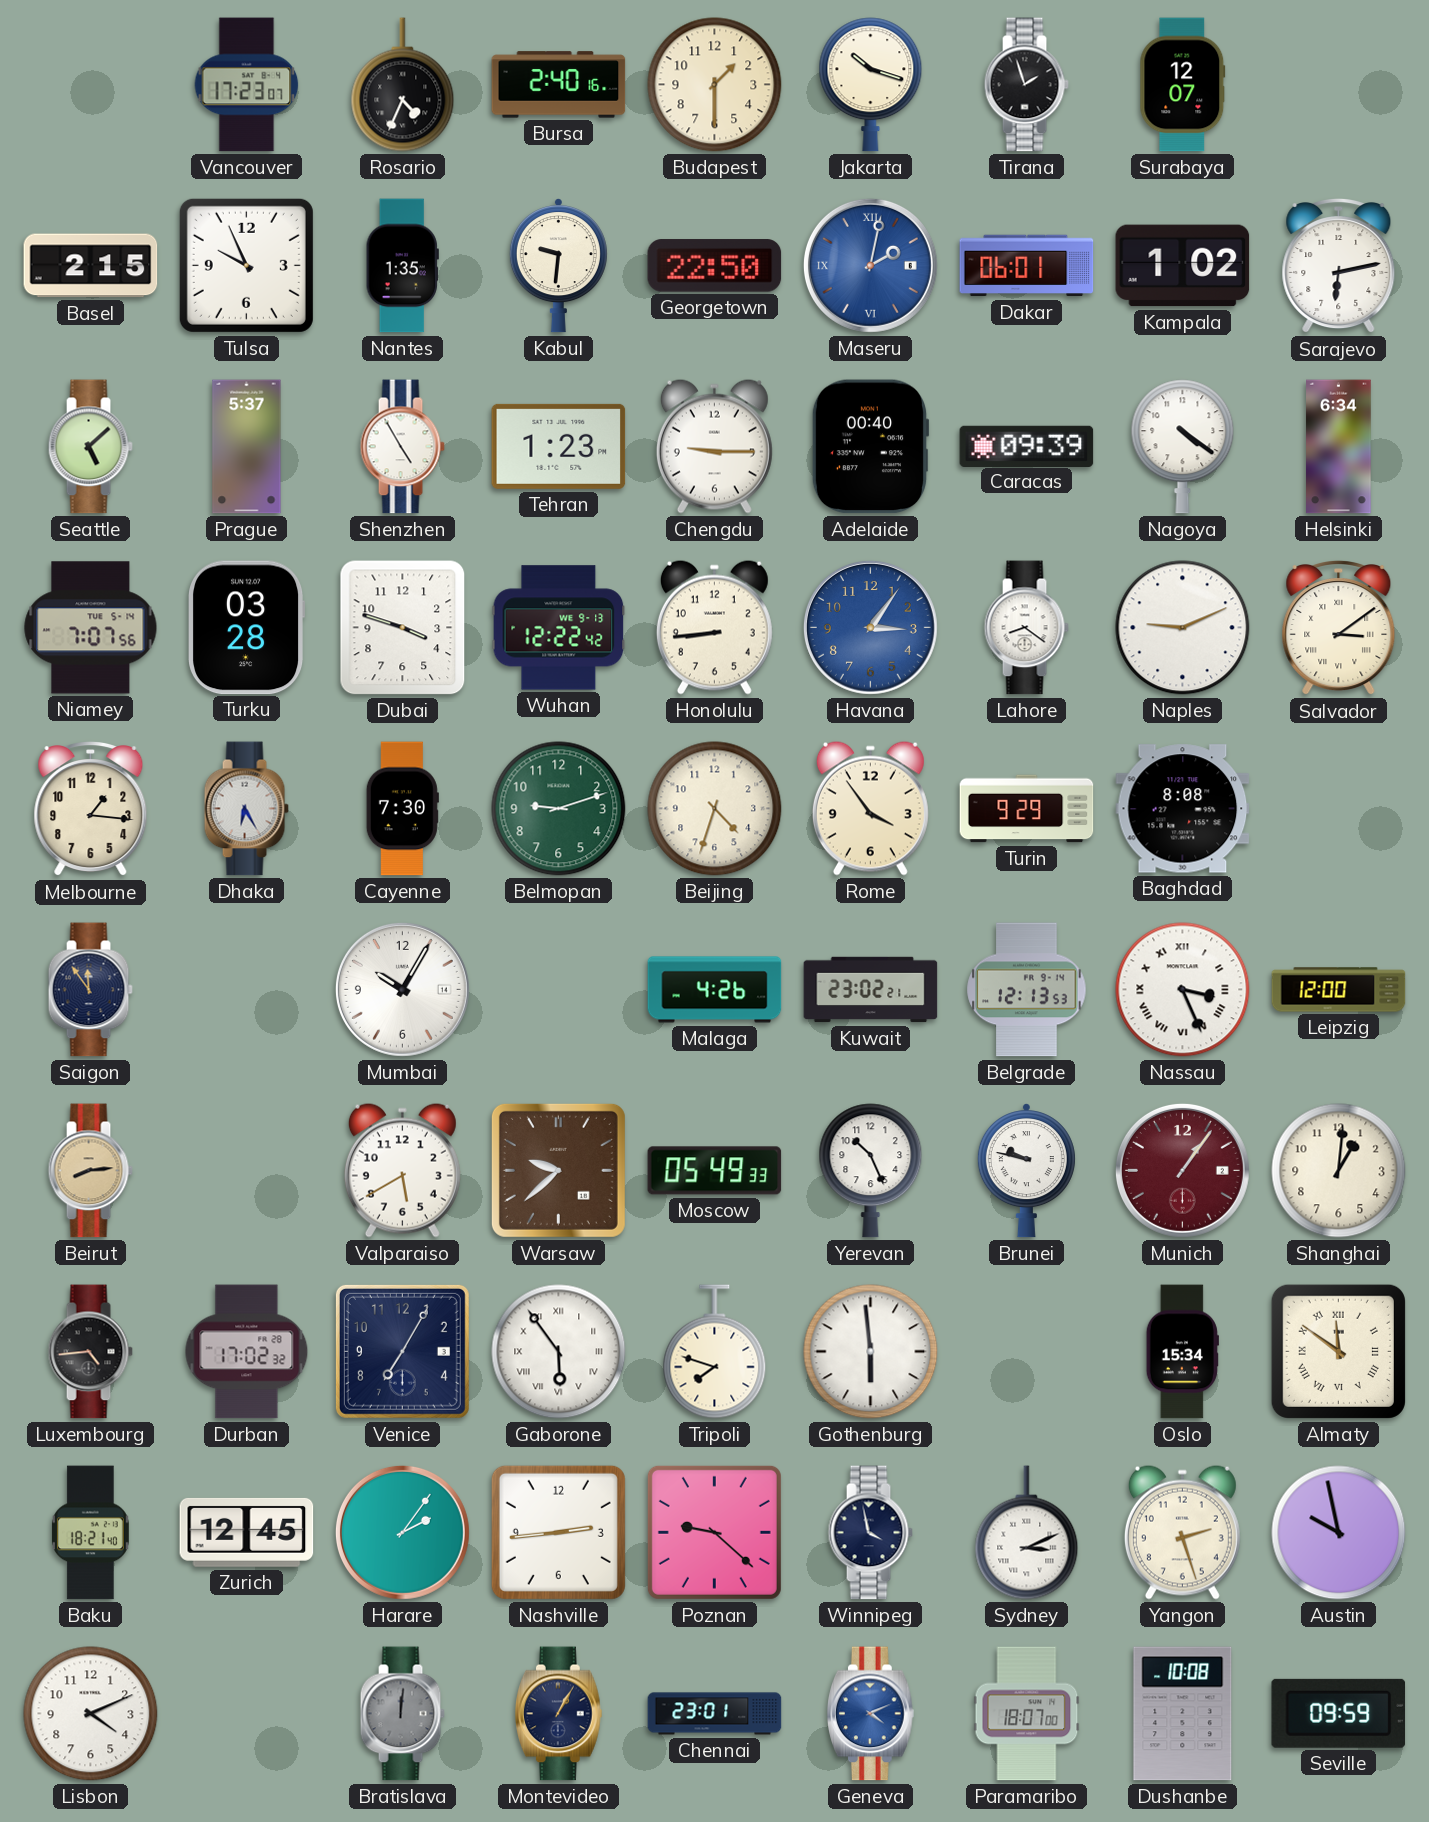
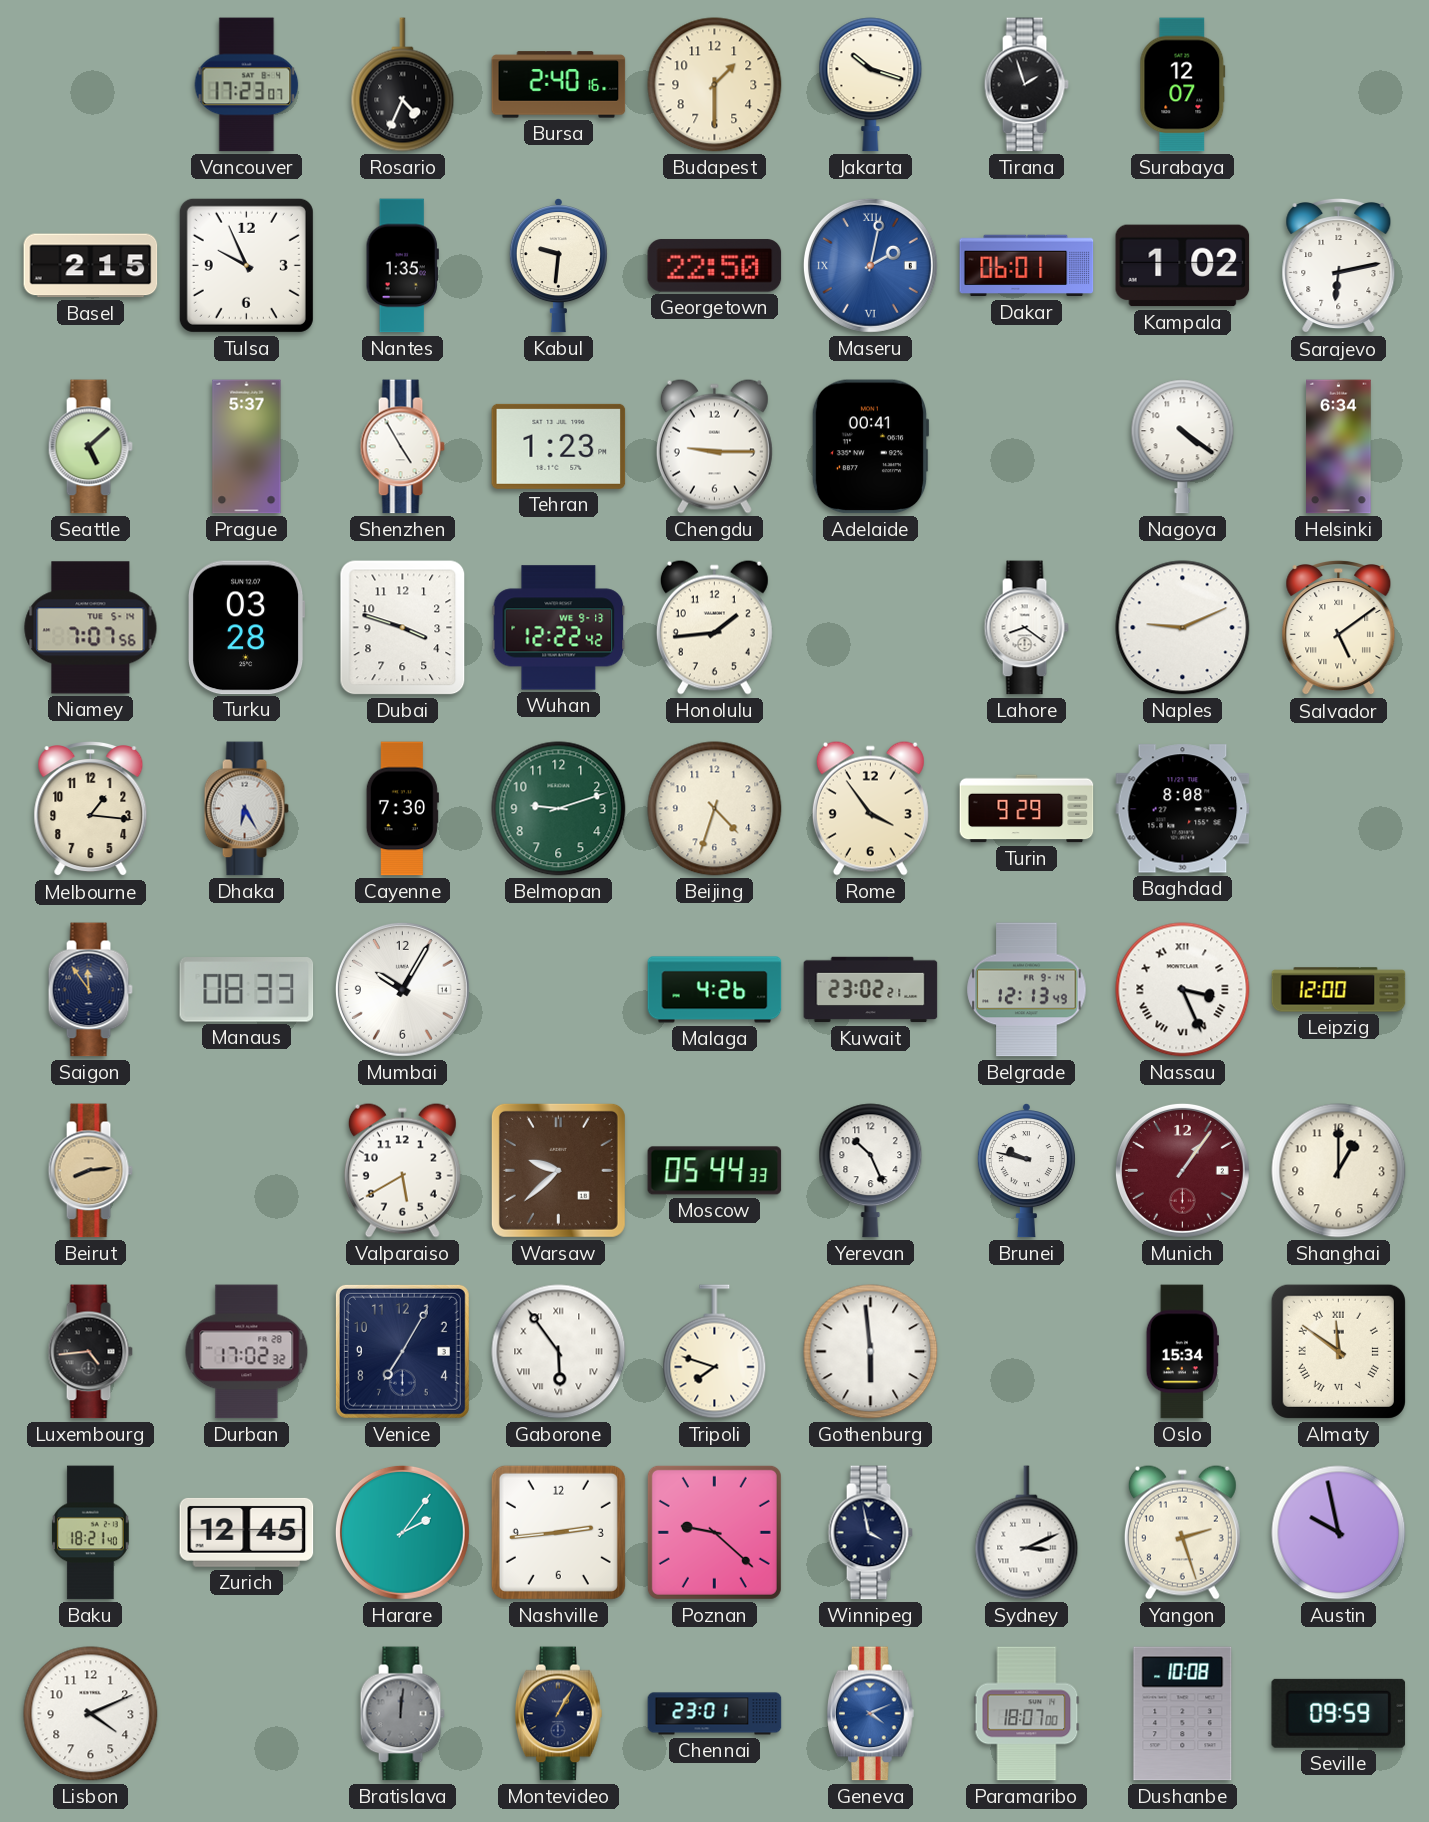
Adelaide: 00:40 -> 00:41 (870, 447)
Caracas: 09:39 -> none (1027, 446)
Honolulu: 8:44 -> 1:44 (714, 627)
Havana: 3:06 -> none (870, 627)
Salvador: 3:09 -> 5:09 (1339, 629)
Manaus: none -> 08:33 (247, 990)
Belgrade: 12:13:53 -> 12:13:49 (1027, 990)
Moscow: 05:49 -> 05:44 (715, 1171)
Shanghai: 1:01 -> 1:00 (1339, 1171)
